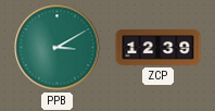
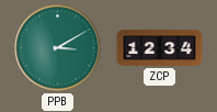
ZCP: 12:39 -> 12:34 (160, 48)
